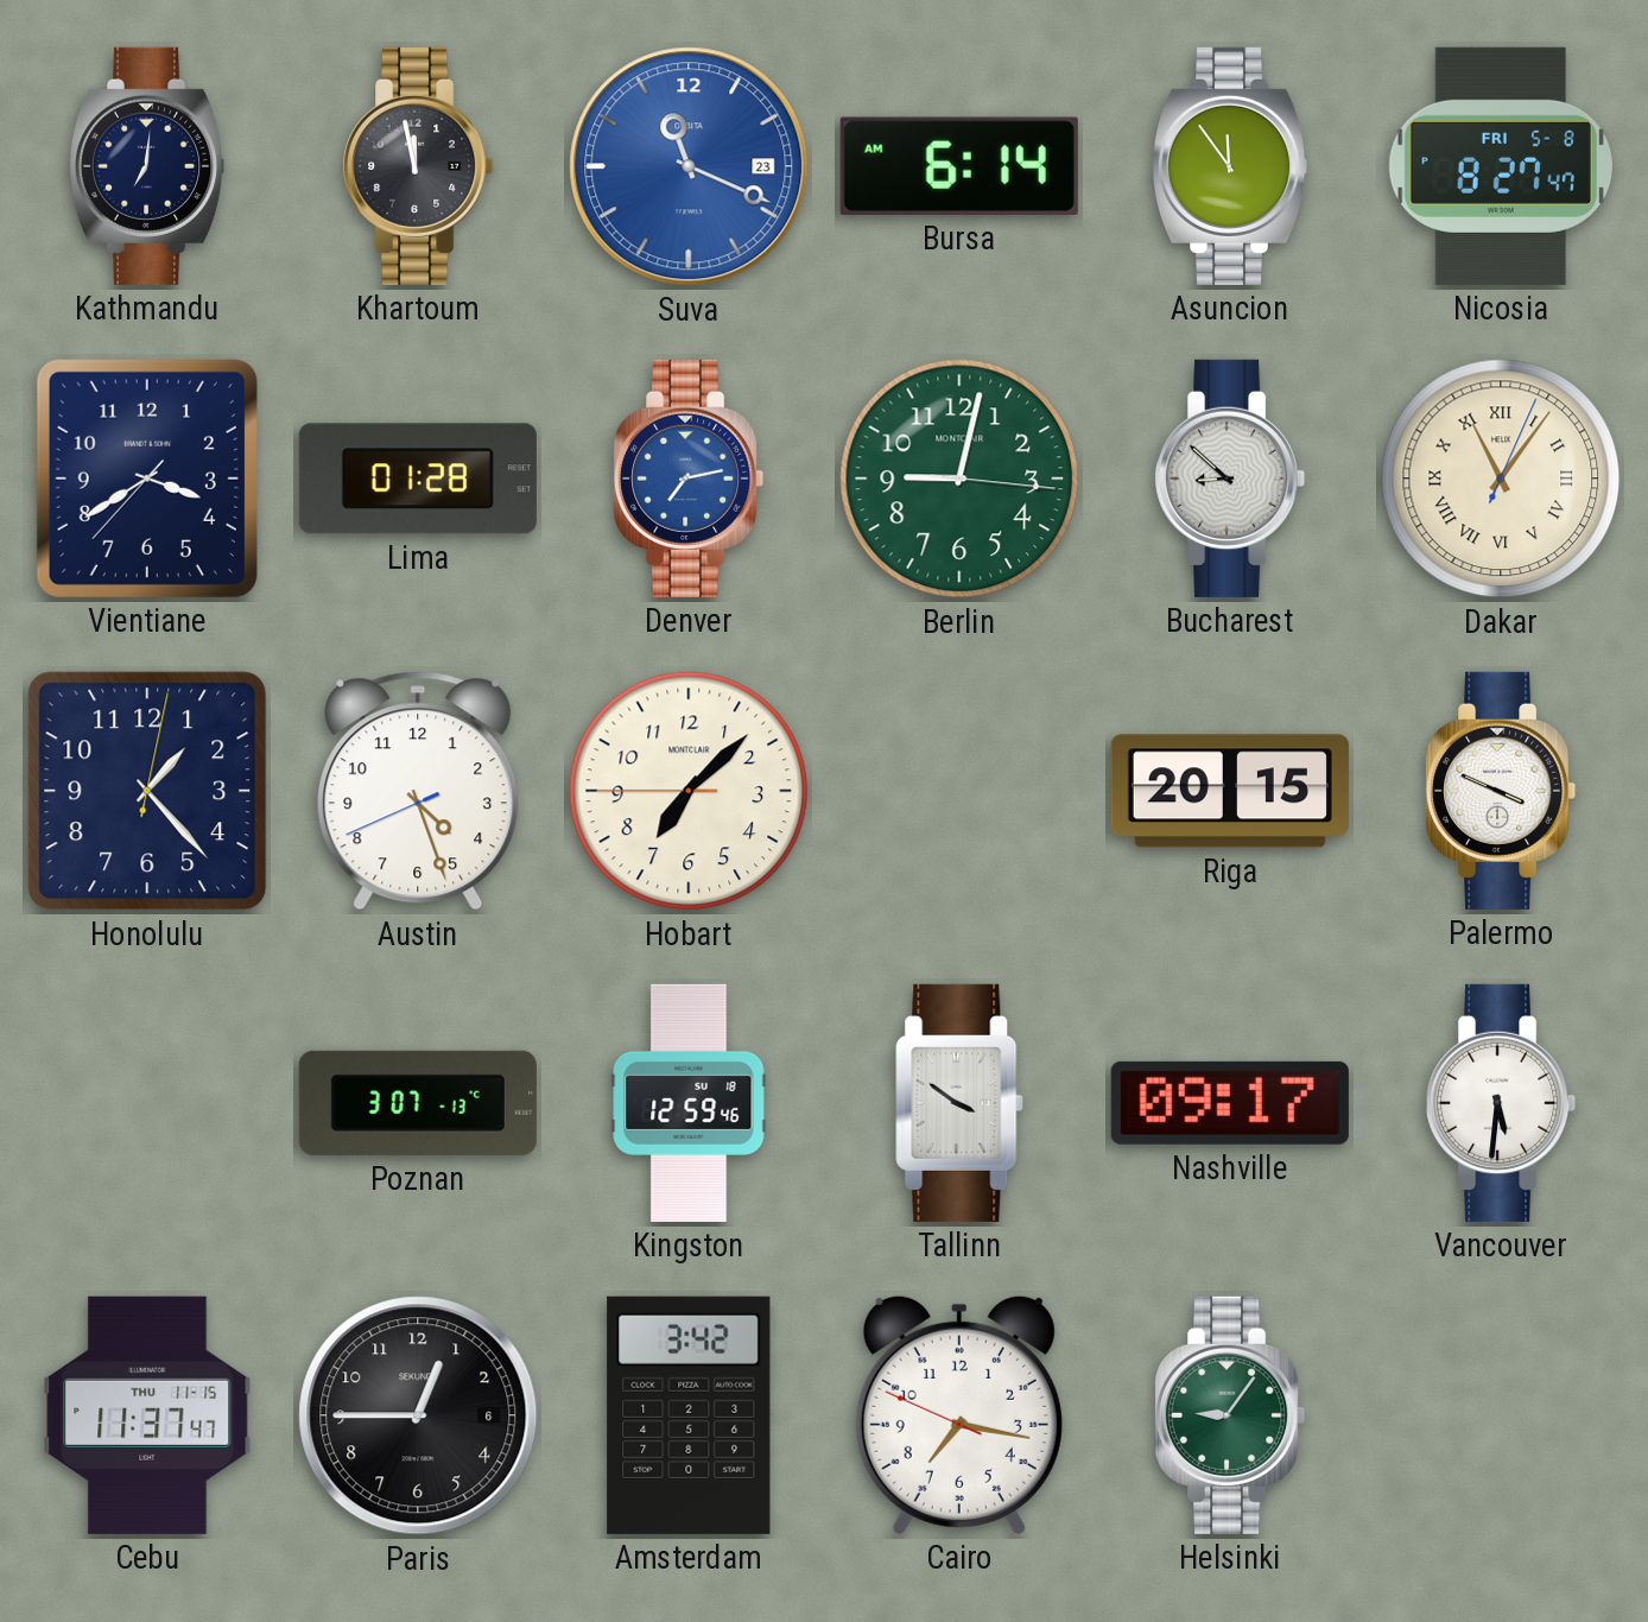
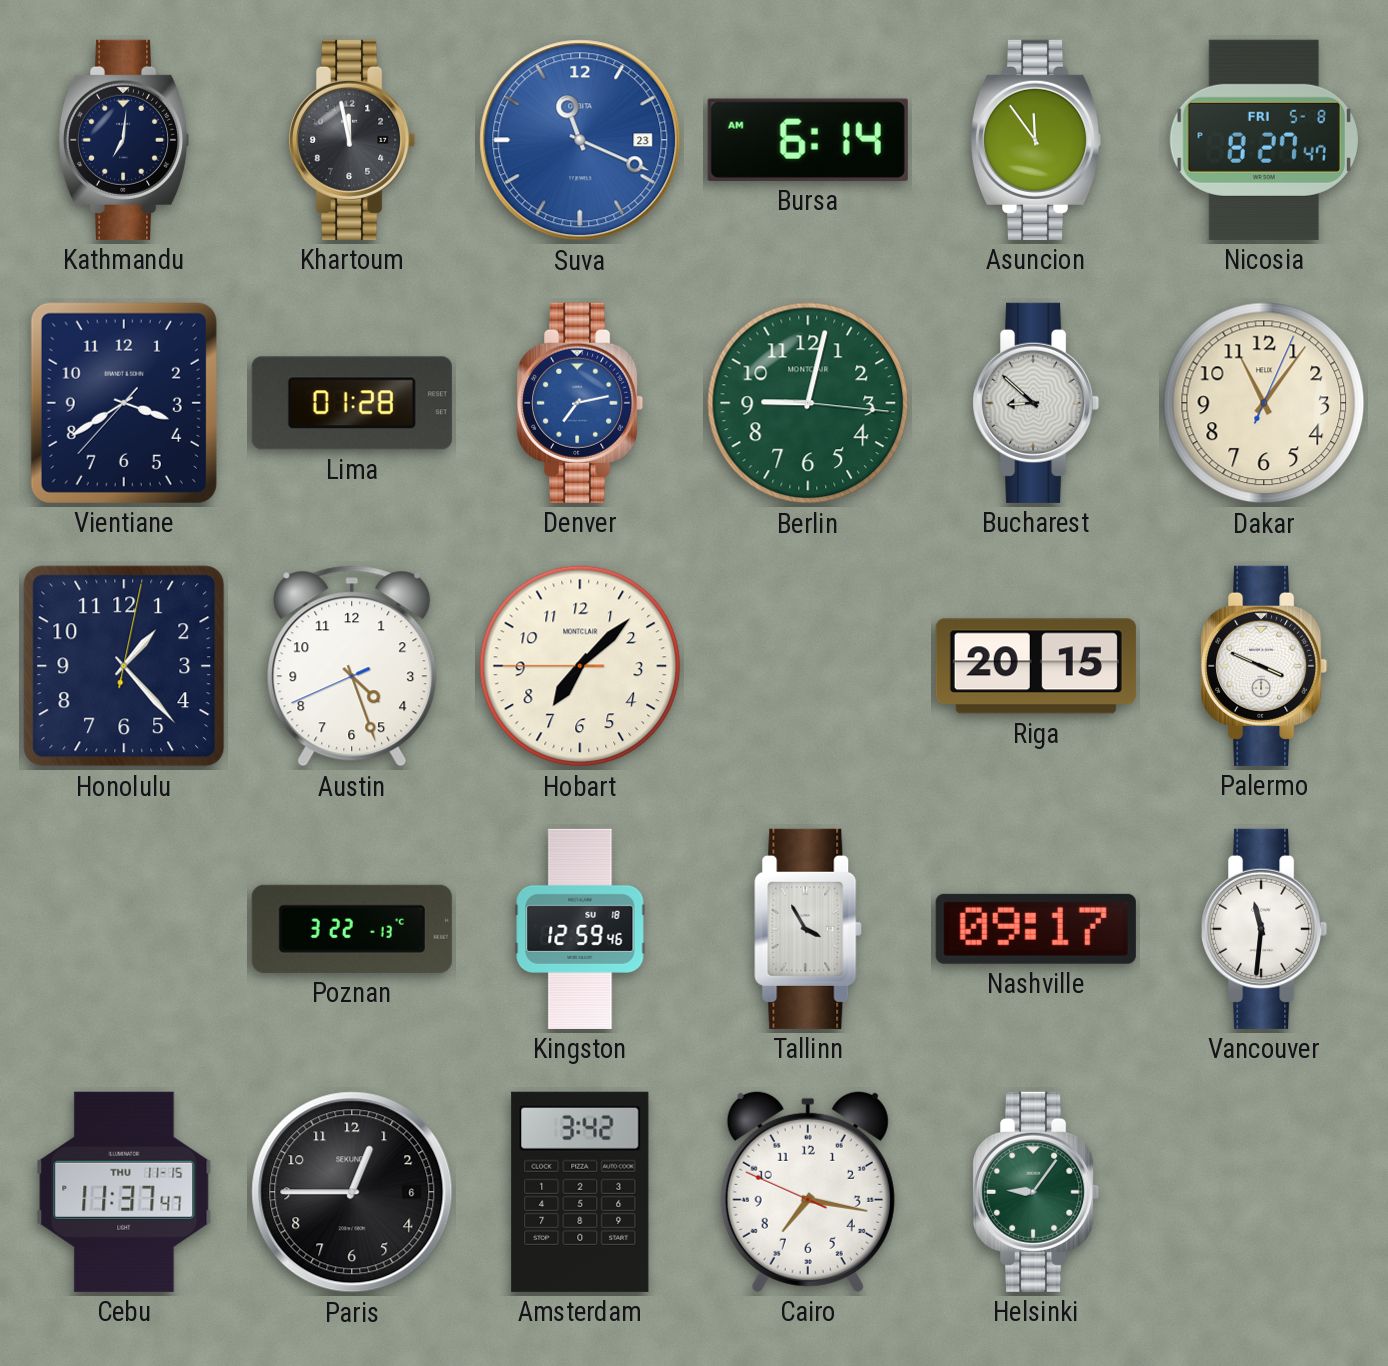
Dakar numerals: Roman -> Arabic (1264, 403)
Poznan: 3:07 -> 3:22 (352, 929)
Tallinn: 3:51 -> 3:55 (808, 929)
Vancouver: 5:31 -> 11:31 (1264, 929)
